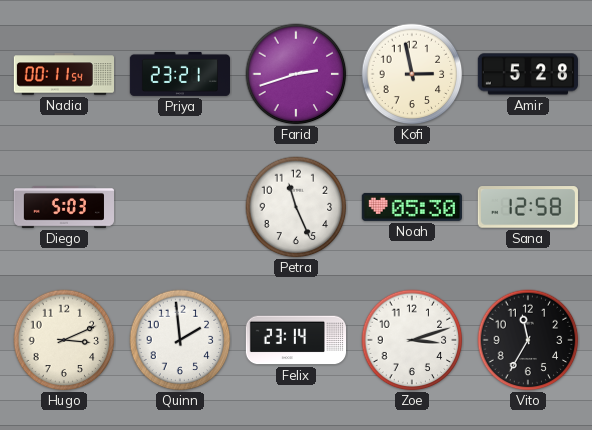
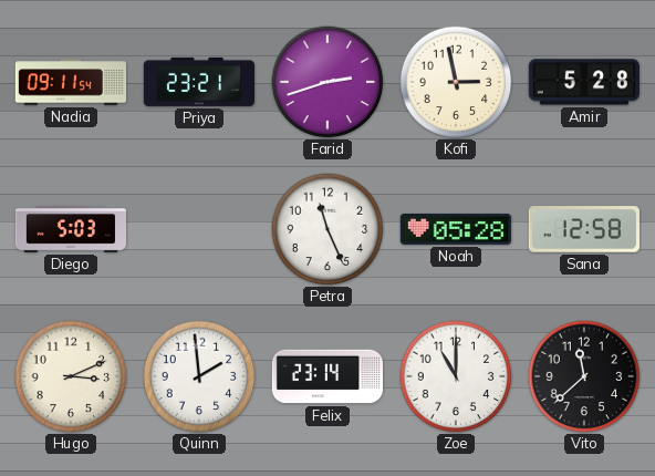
Nadia: 00:11 -> 09:11 (70, 82)
Noah: 05:30 -> 05:28 (456, 229)
Zoe: 3:12 -> 11:00 (456, 376)
Vito: 11:35 -> 11:38 (584, 376)
